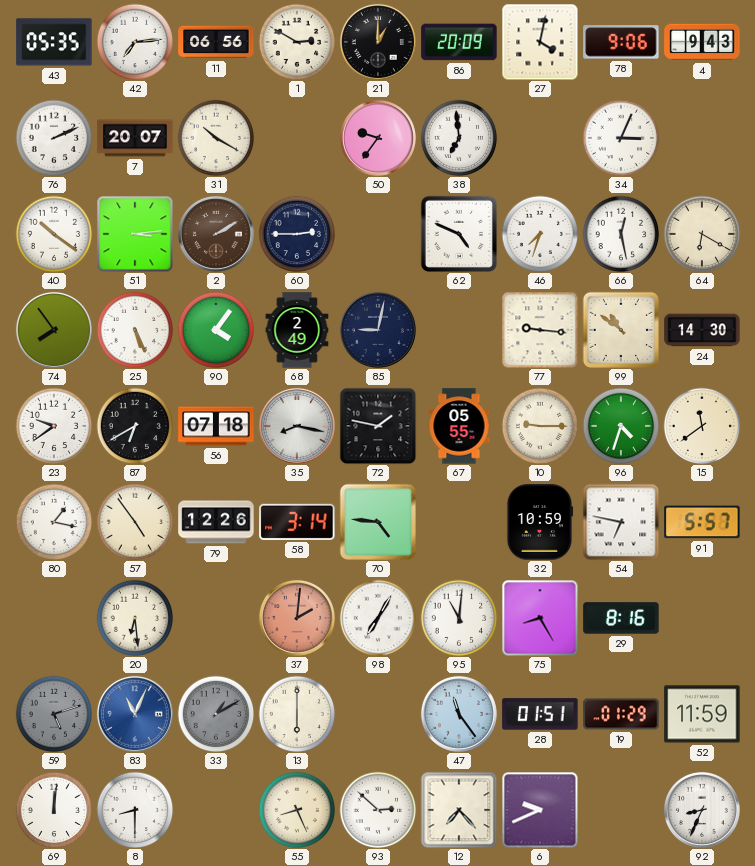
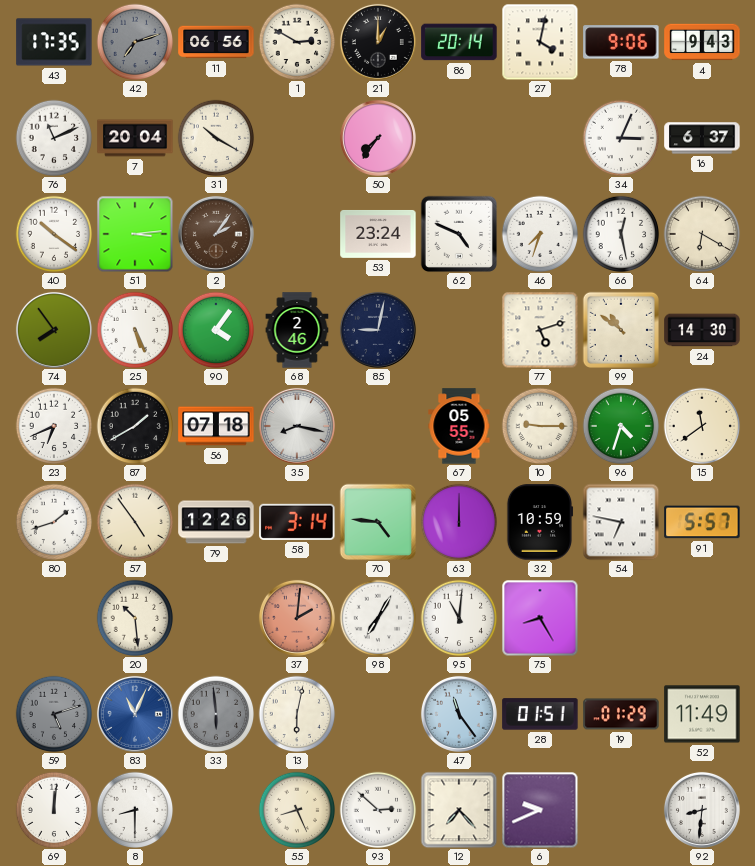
43: 05:35 -> 17:35 (54, 42)
42: 7:14 -> 7:12 (135, 42)
42 dial: white -> grey (135, 42)
86: 20:09 -> 20:14 (459, 42)
76: 2:11 -> 11:11 (54, 138)
7: 20:07 -> 20:04 (135, 138)
50: 9:36 -> 7:36 (378, 138)
38: 6:59 -> none (459, 138)
16: none -> 6:37 (702, 138)
2: 2:10 -> 2:06 (216, 234)
60: 2:45 -> none (297, 234)
53: none -> 23:24 (378, 234)
68: 2:49 -> 2:46 (297, 330)
77: 9:16 -> 5:12 (540, 330)
23: 9:39 -> 6:41 (54, 426)
87: 6:40 -> 1:40 (135, 426)
72: 1:47 -> none (378, 426)
80: 1:17 -> 1:42 (54, 522)
63: none -> 12:00 (459, 522)
20: 6:29 -> 10:29 (135, 618)
29: 8:16 -> none (621, 618)
33: 1:10 -> 5:59 (216, 714)
13: 6:00 -> 6:02 (297, 714)
52: 11:59 -> 11:49 (702, 714)
92: 8:34 -> 8:31 (702, 810)
